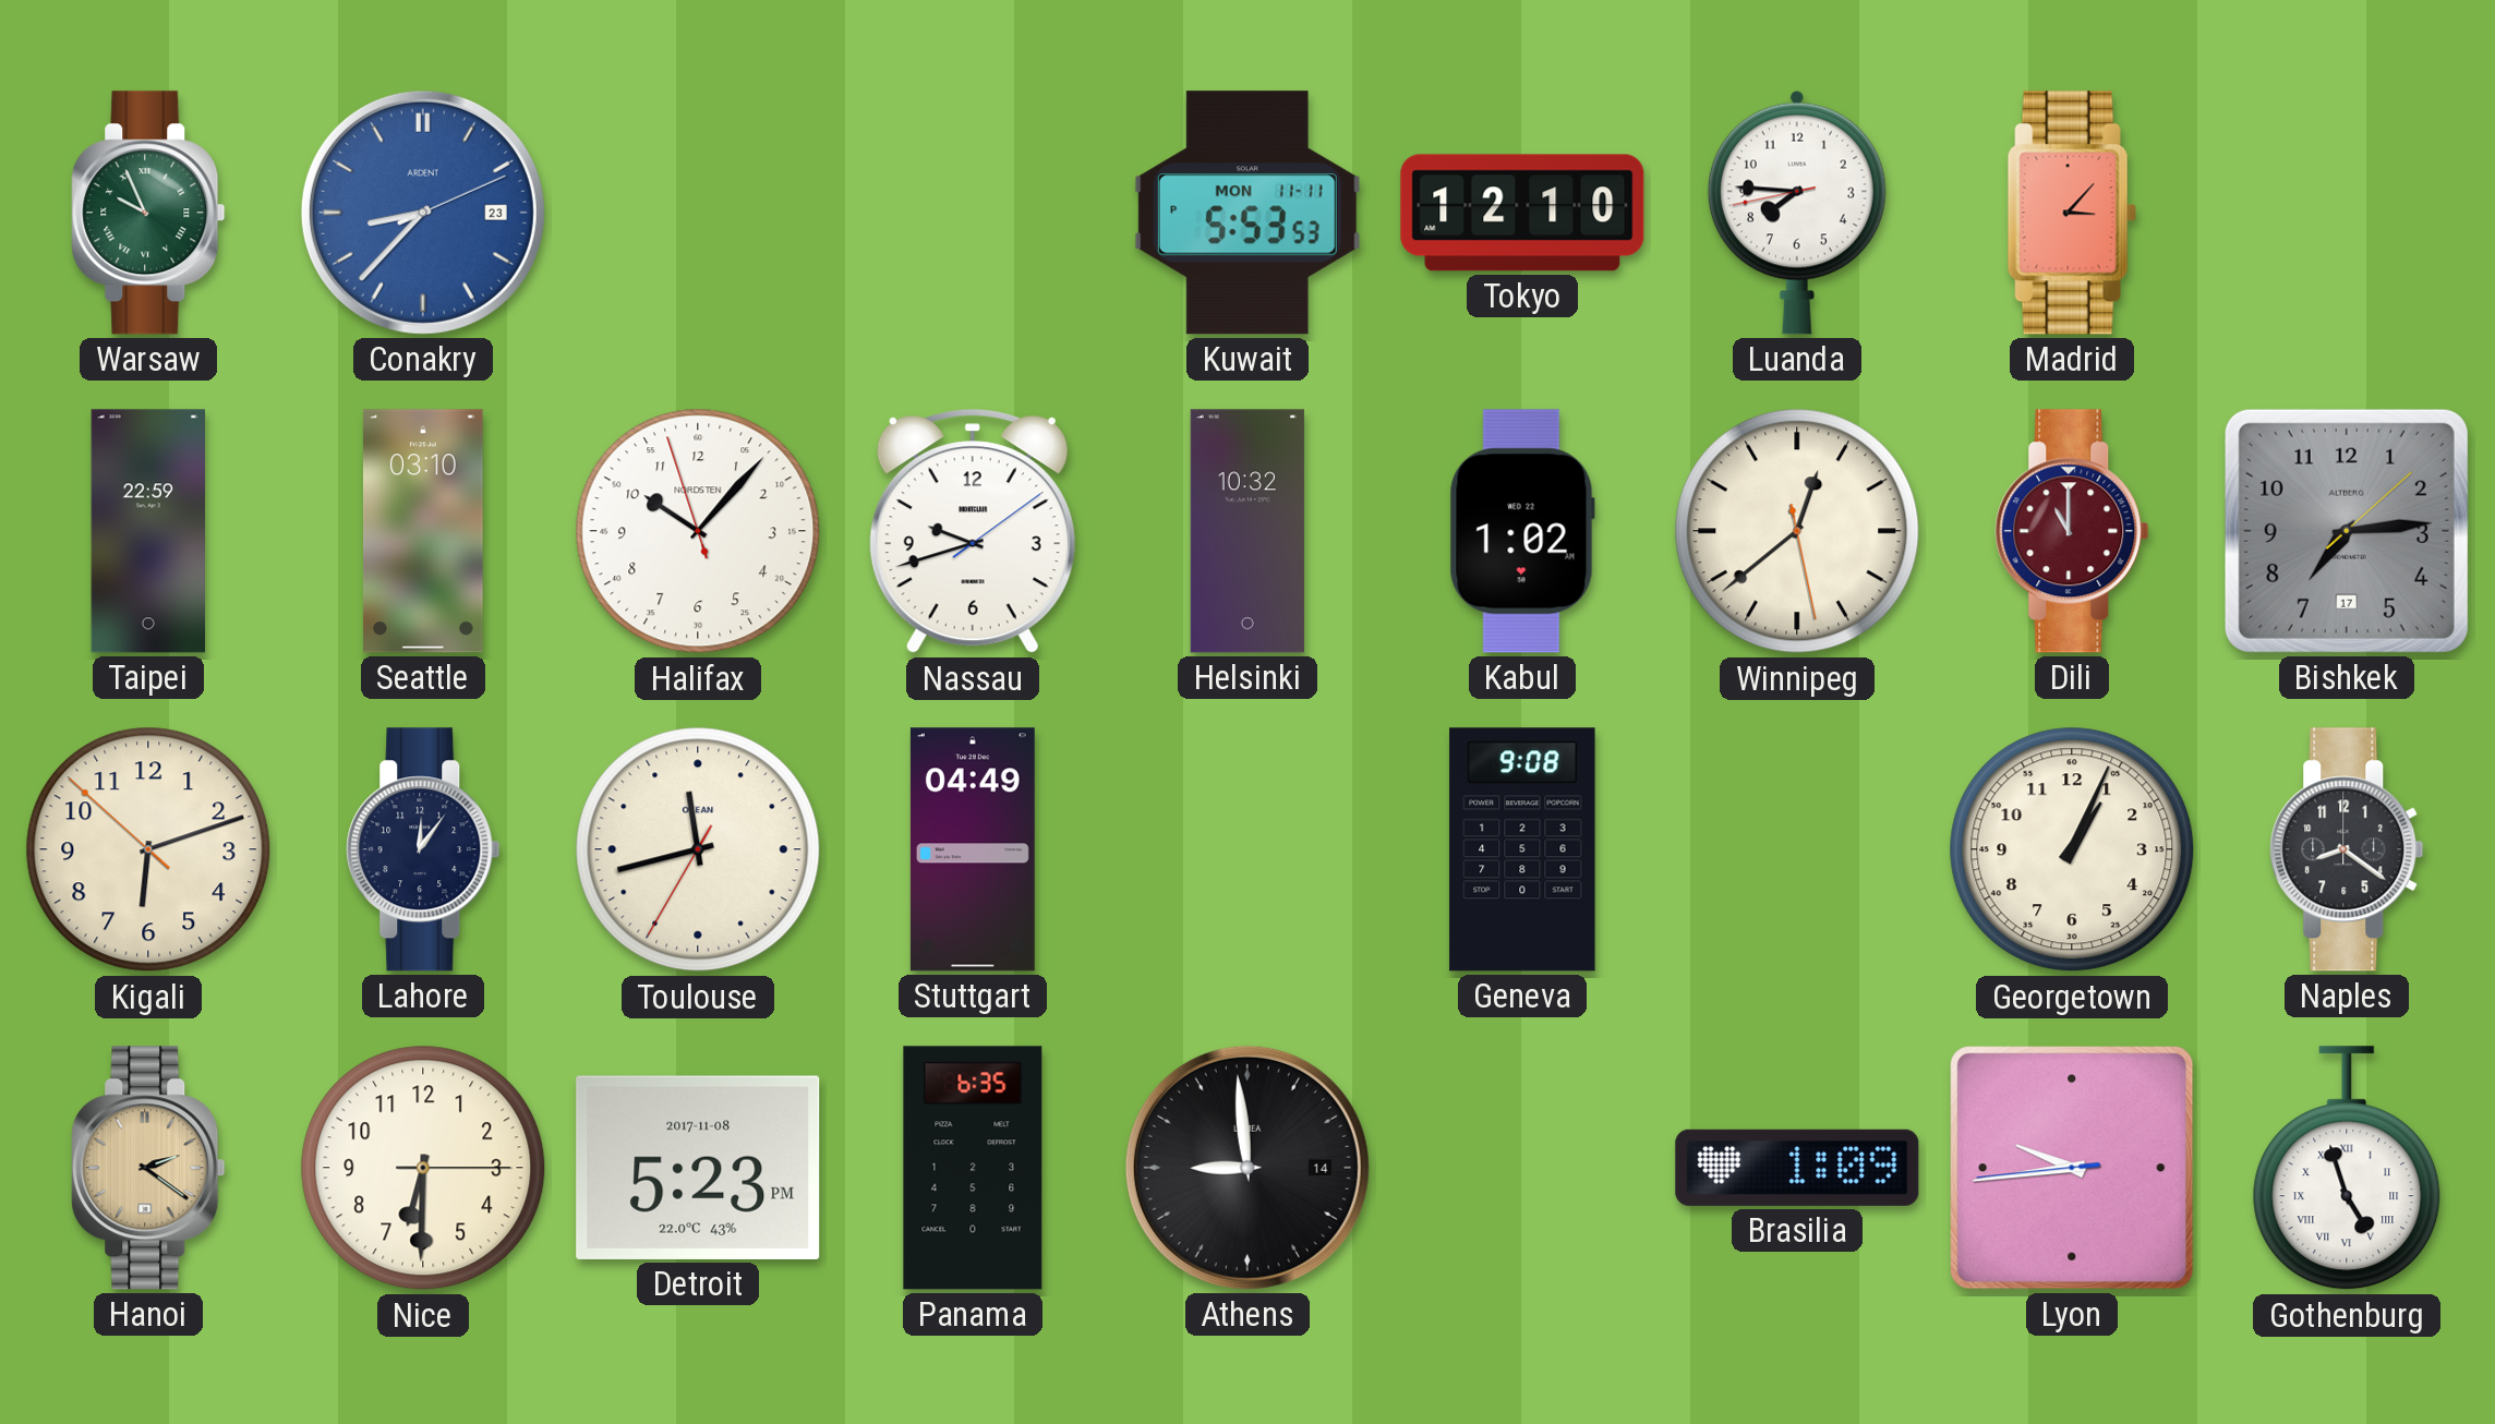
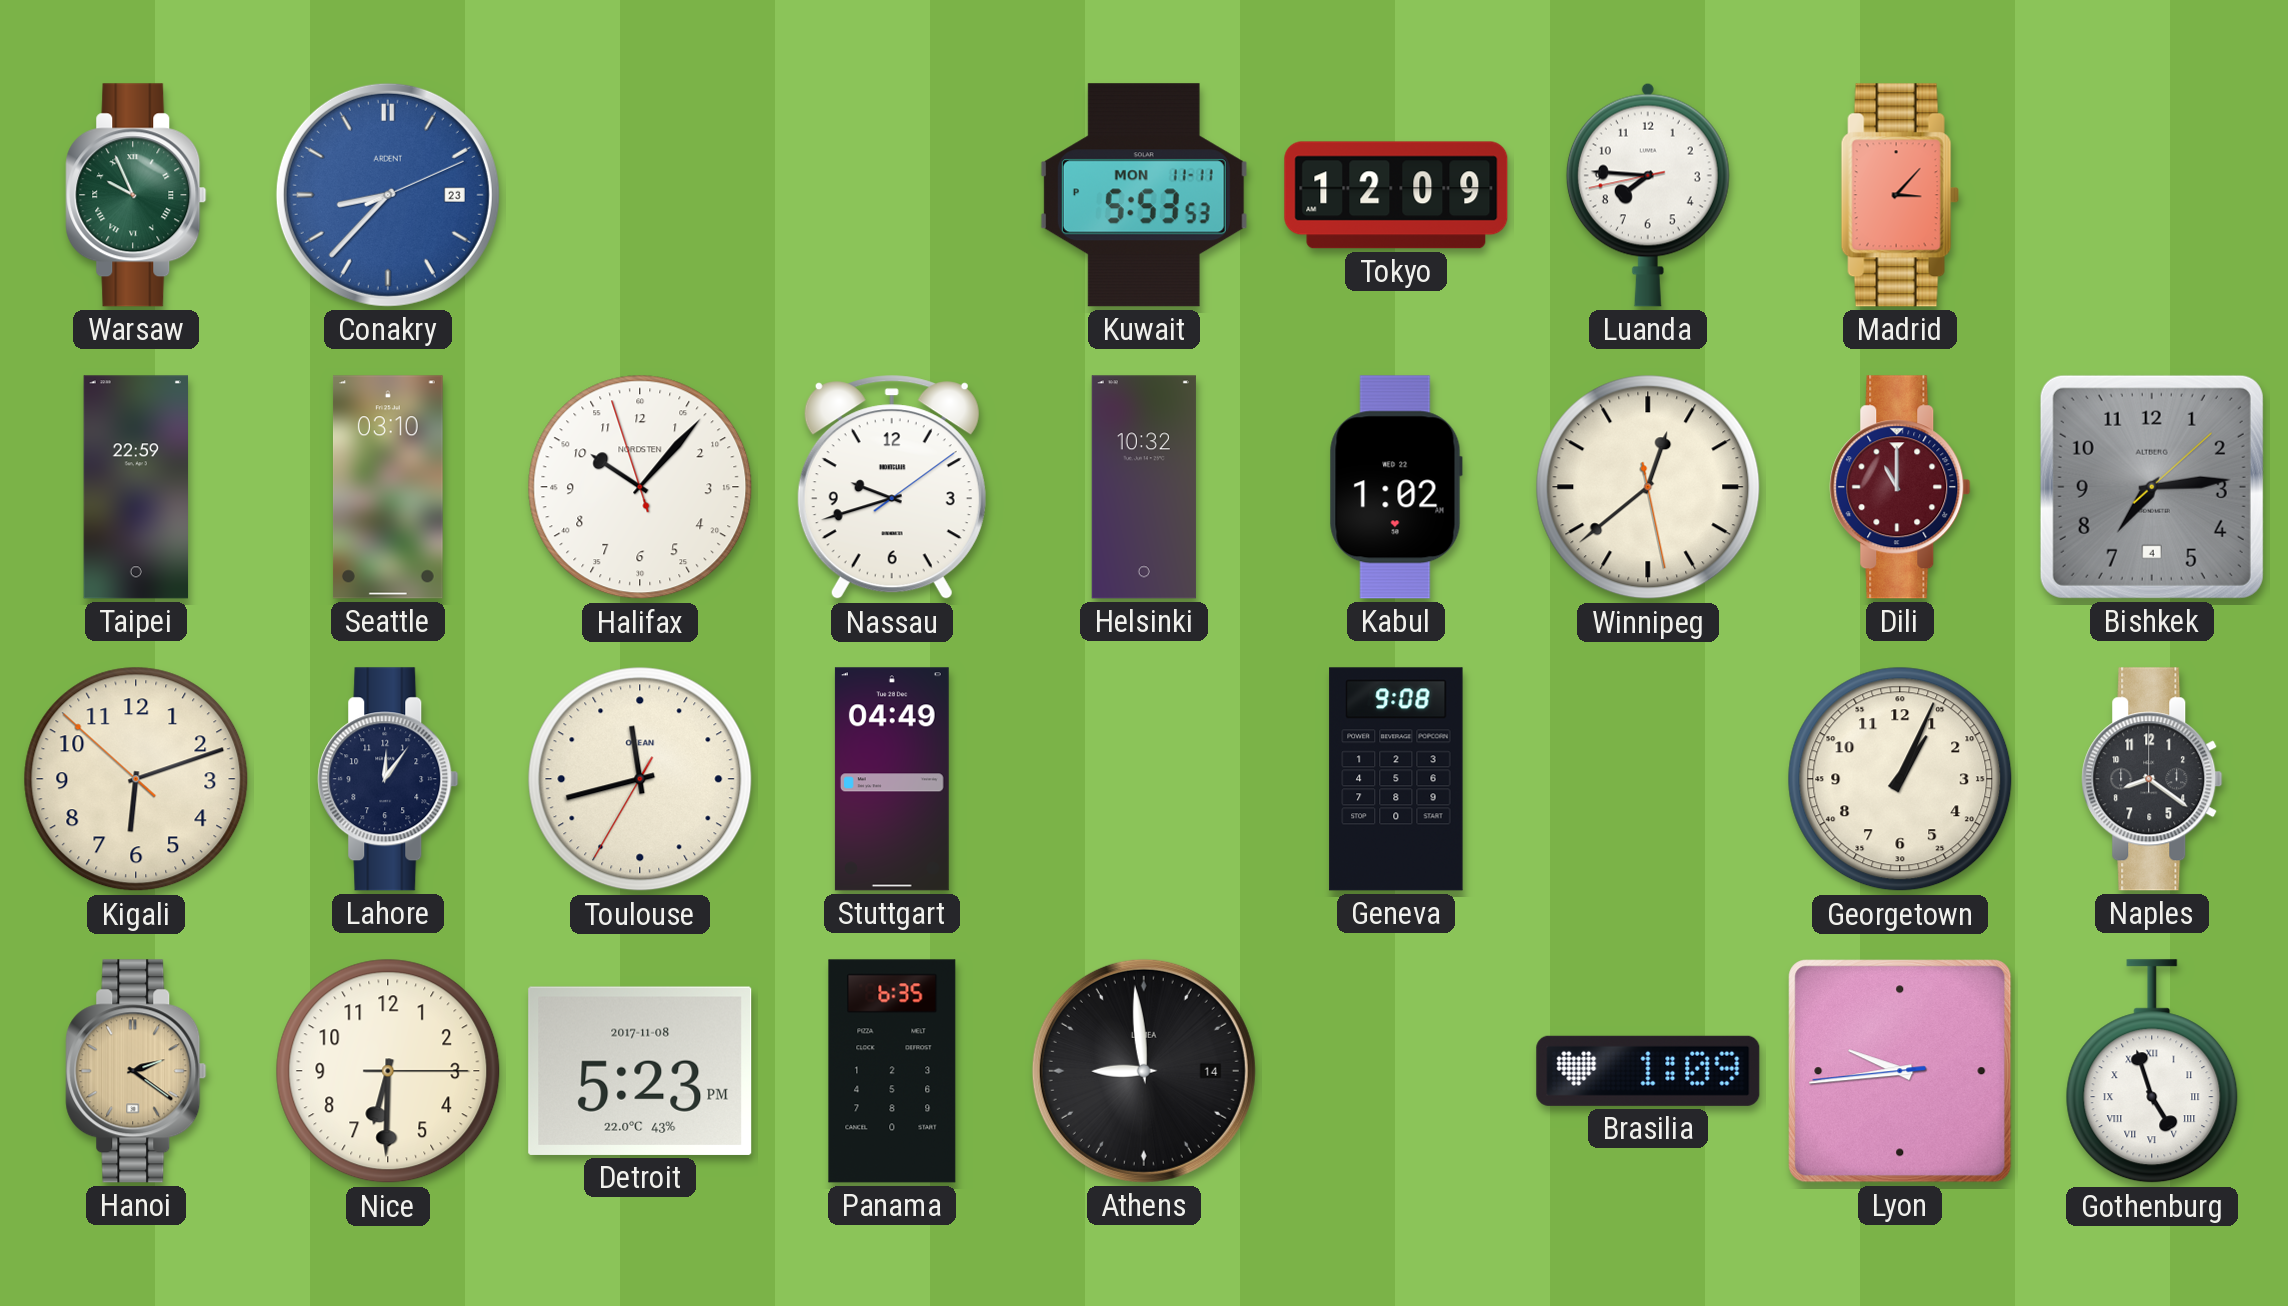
Tokyo: 12:10 -> 12:09 (1396, 195)
Bishkek date: 17 -> 4 (2152, 487)
